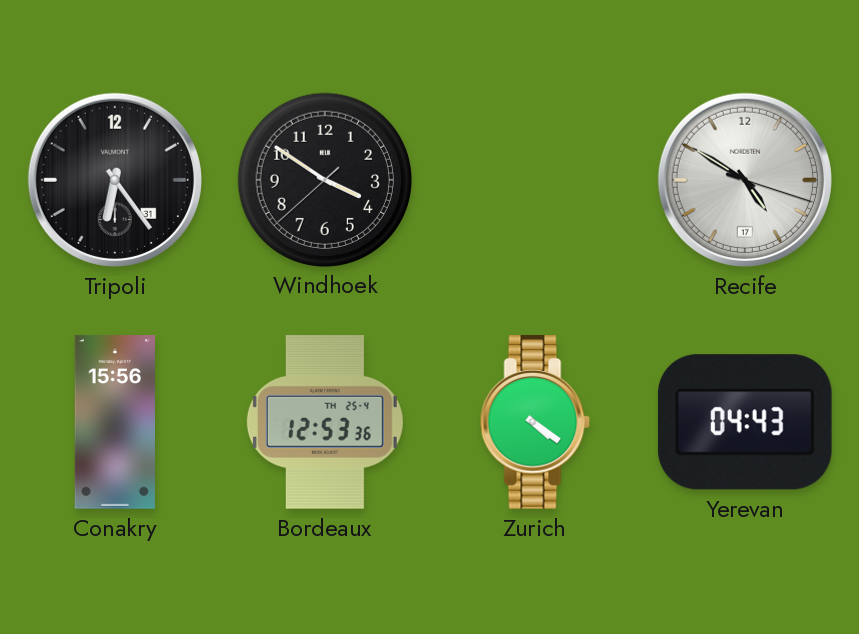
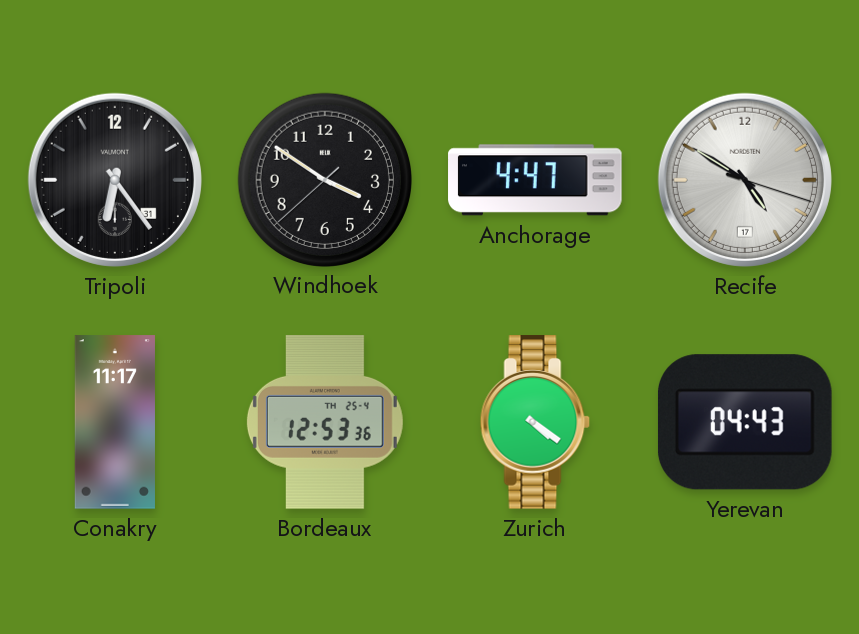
Anchorage: none -> 4:47 (535, 180)
Conakry: 15:56 -> 11:17 (114, 422)
